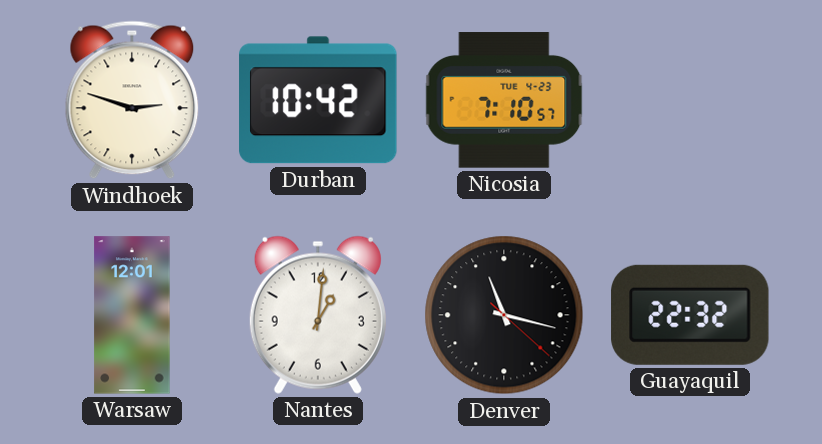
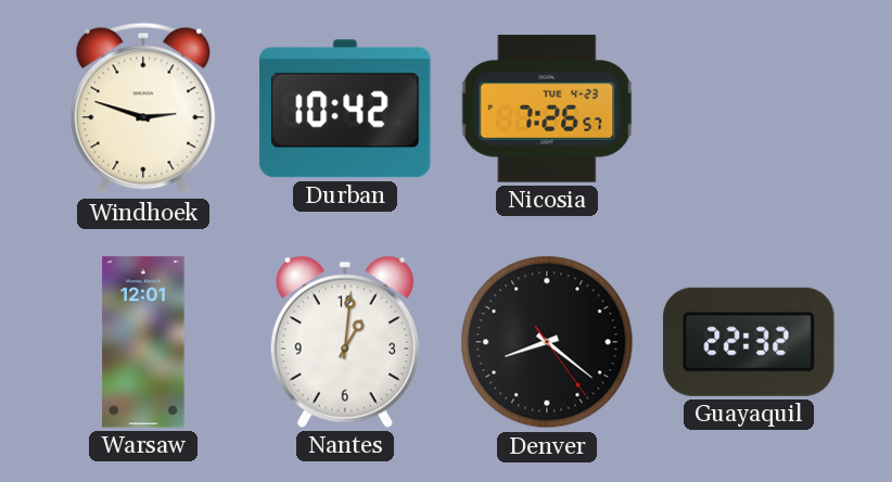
Nicosia: 7:10 -> 7:26 (547, 109)
Denver: 11:17 -> 8:21 (547, 342)
